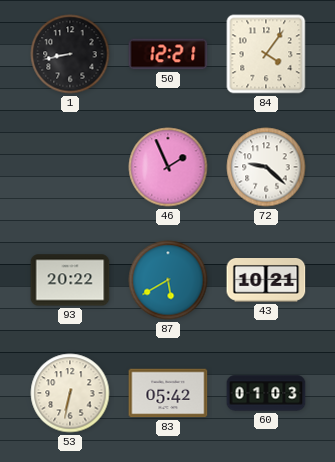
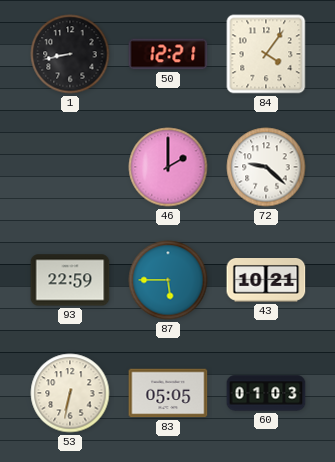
46: 1:56 -> 2:00 (168, 167)
93: 20:22 -> 22:59 (70, 280)
87: 5:40 -> 5:45 (168, 280)
83: 05:42 -> 05:05 (168, 393)
